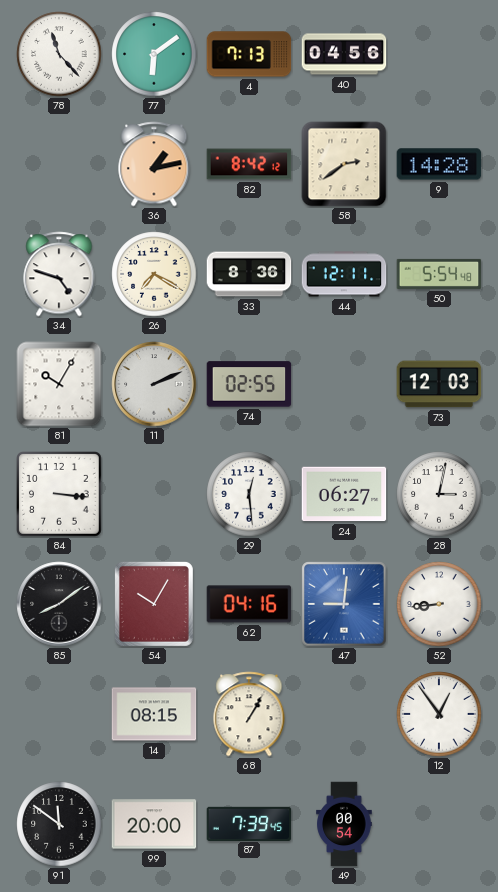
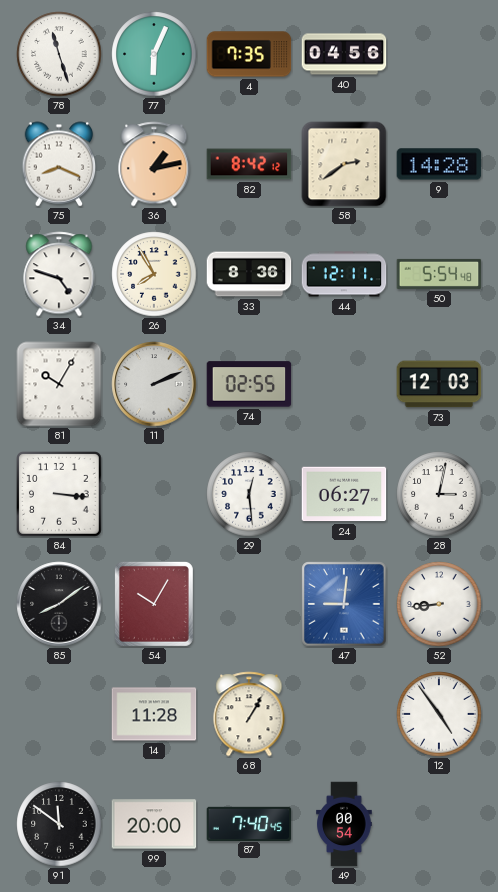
78: 11:23 -> 11:27 (59, 54)
77: 6:09 -> 6:04 (154, 54)
4: 7:13 -> 7:35 (249, 54)
75: none -> 8:19 (59, 164)
26: 7:20 -> 7:55 (154, 274)
62: 04:16 -> none (249, 604)
14: 08:15 -> 11:28 (154, 714)
12: 12:54 -> 4:54 (439, 714)
87: 7:39 -> 7:40 (249, 823)
